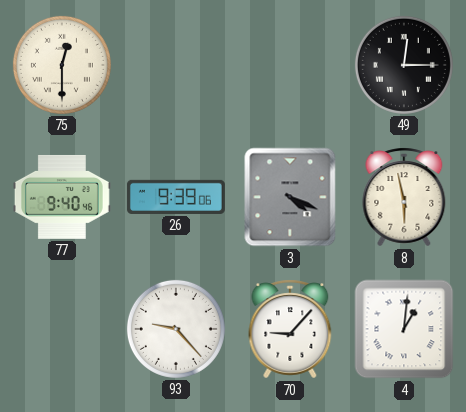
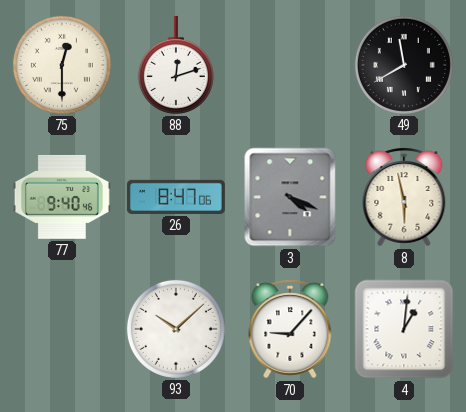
88: none -> 12:12 (176, 65)
49: 12:15 -> 11:40 (404, 65)
26: 9:39 -> 8:47 (176, 197)
93: 9:23 -> 10:08 (176, 329)
